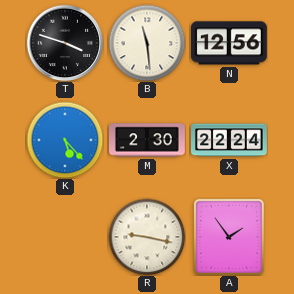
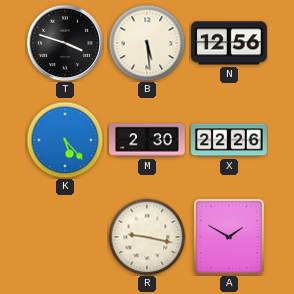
B: 11:29 -> 5:29 (147, 43)
X: 22:24 -> 22:26 (229, 140)
A: 1:54 -> 1:50 (229, 237)
